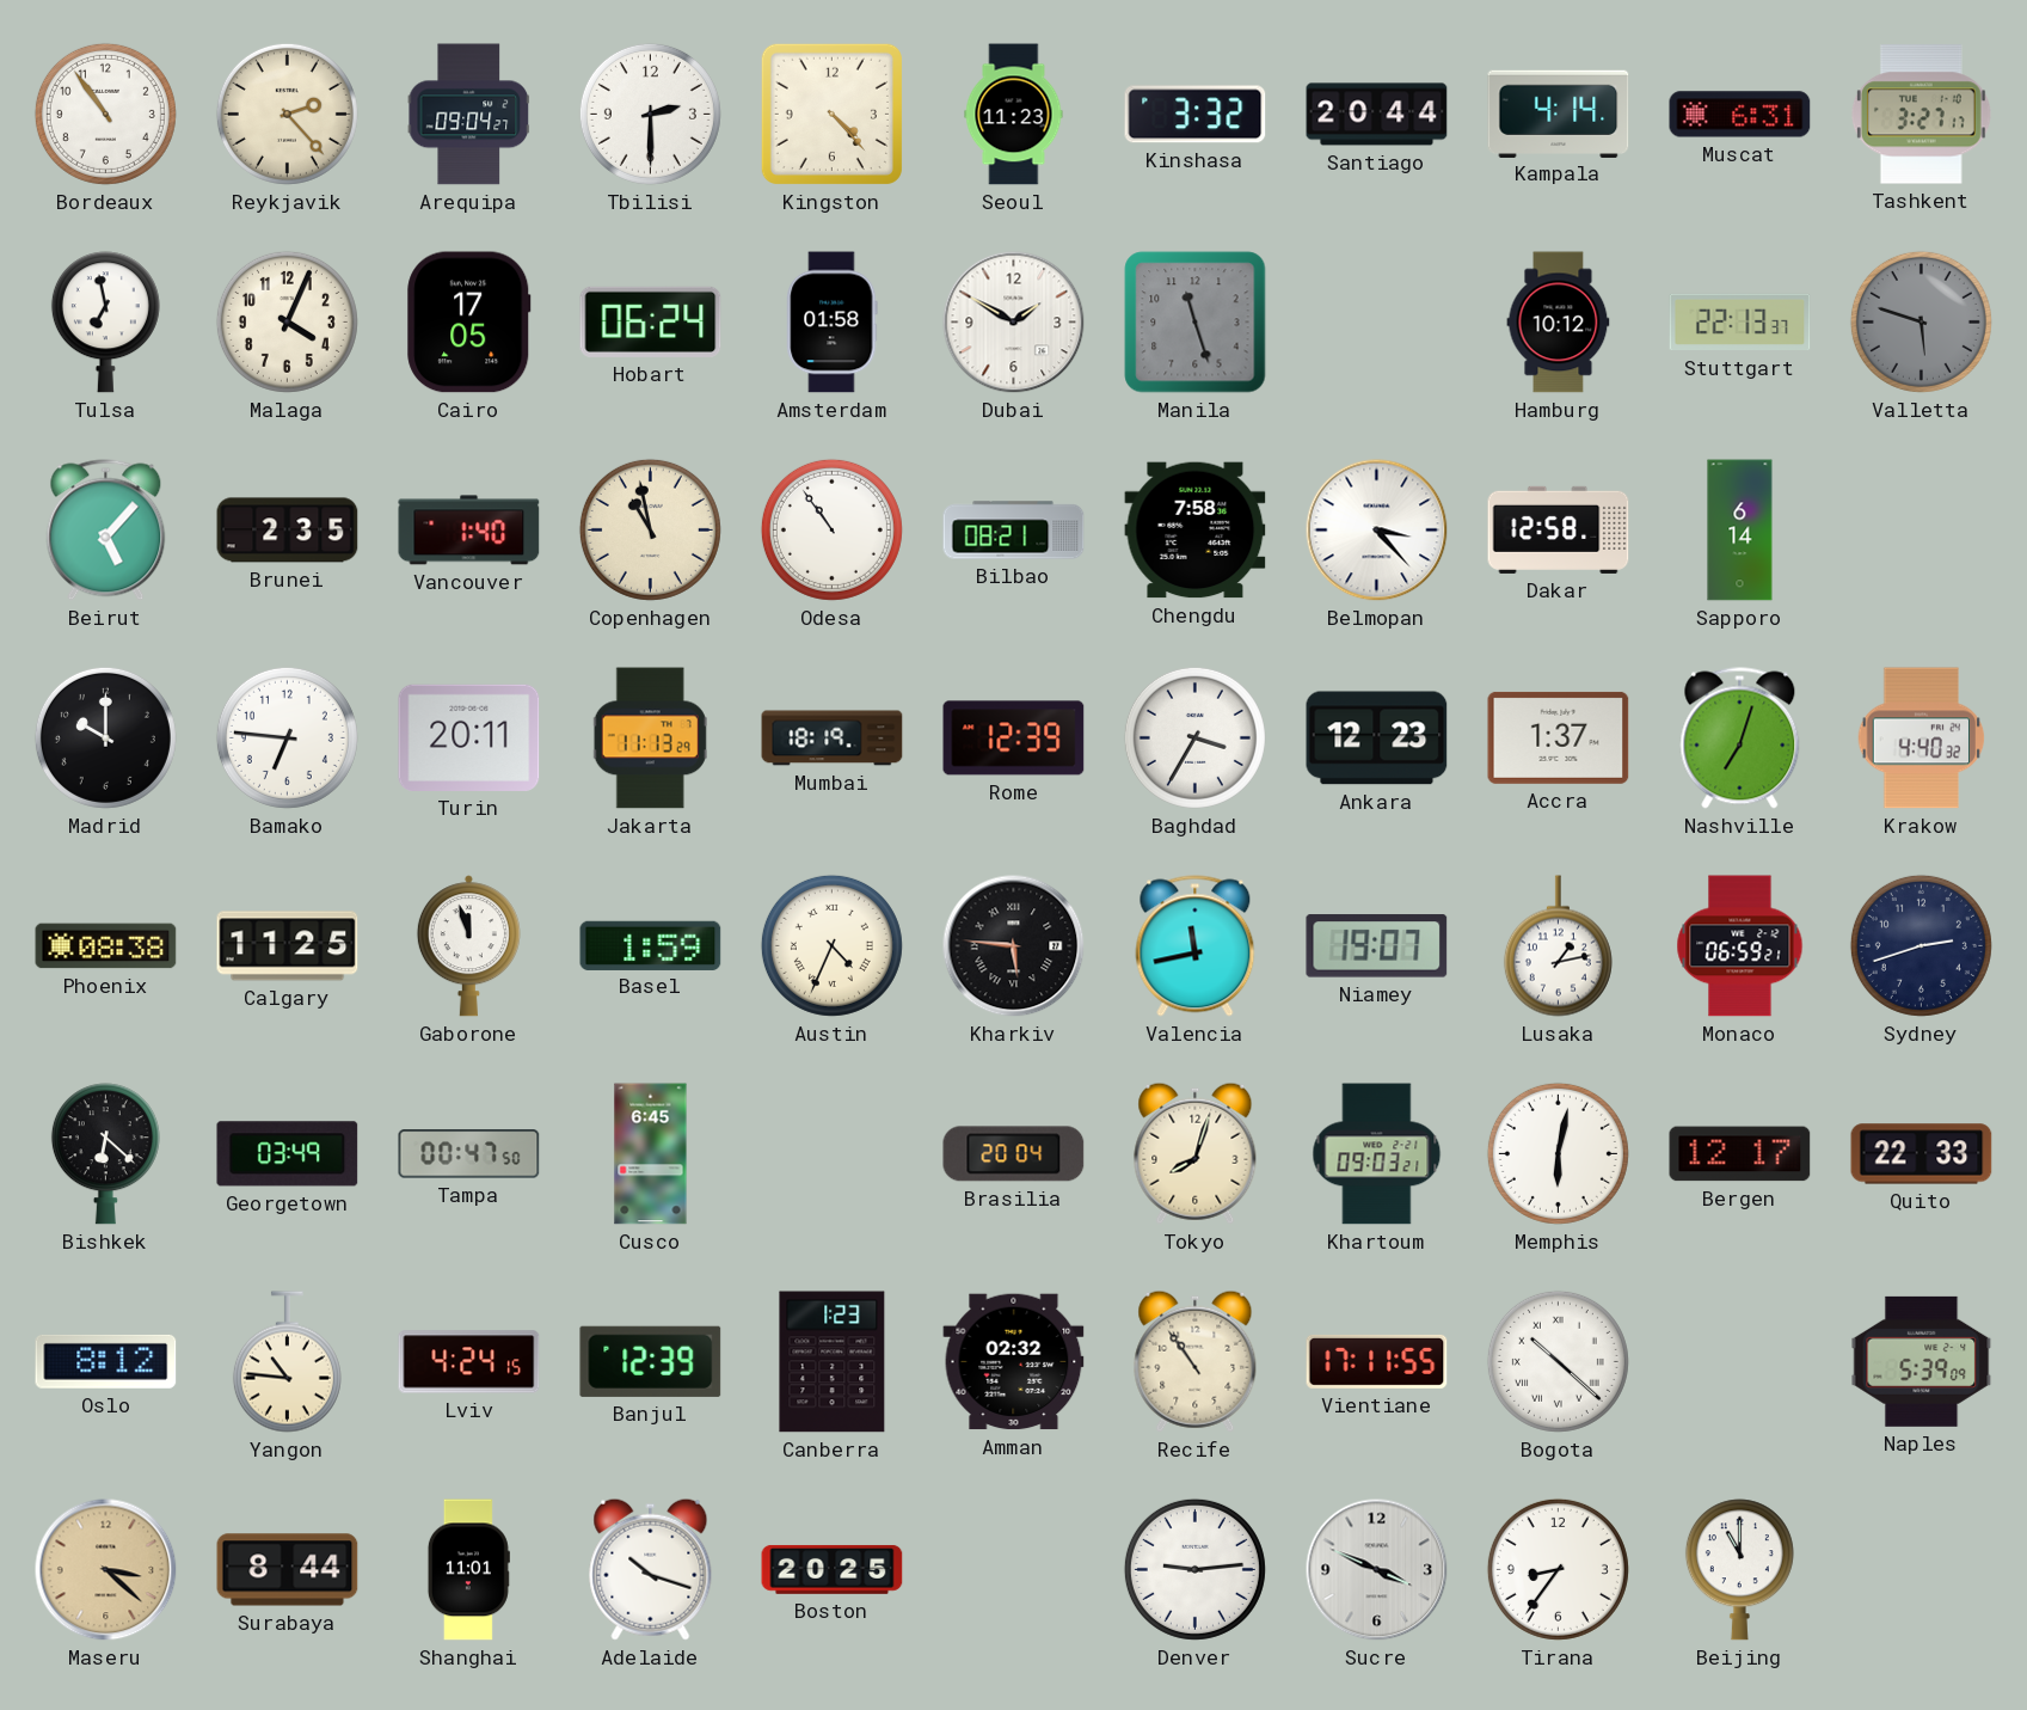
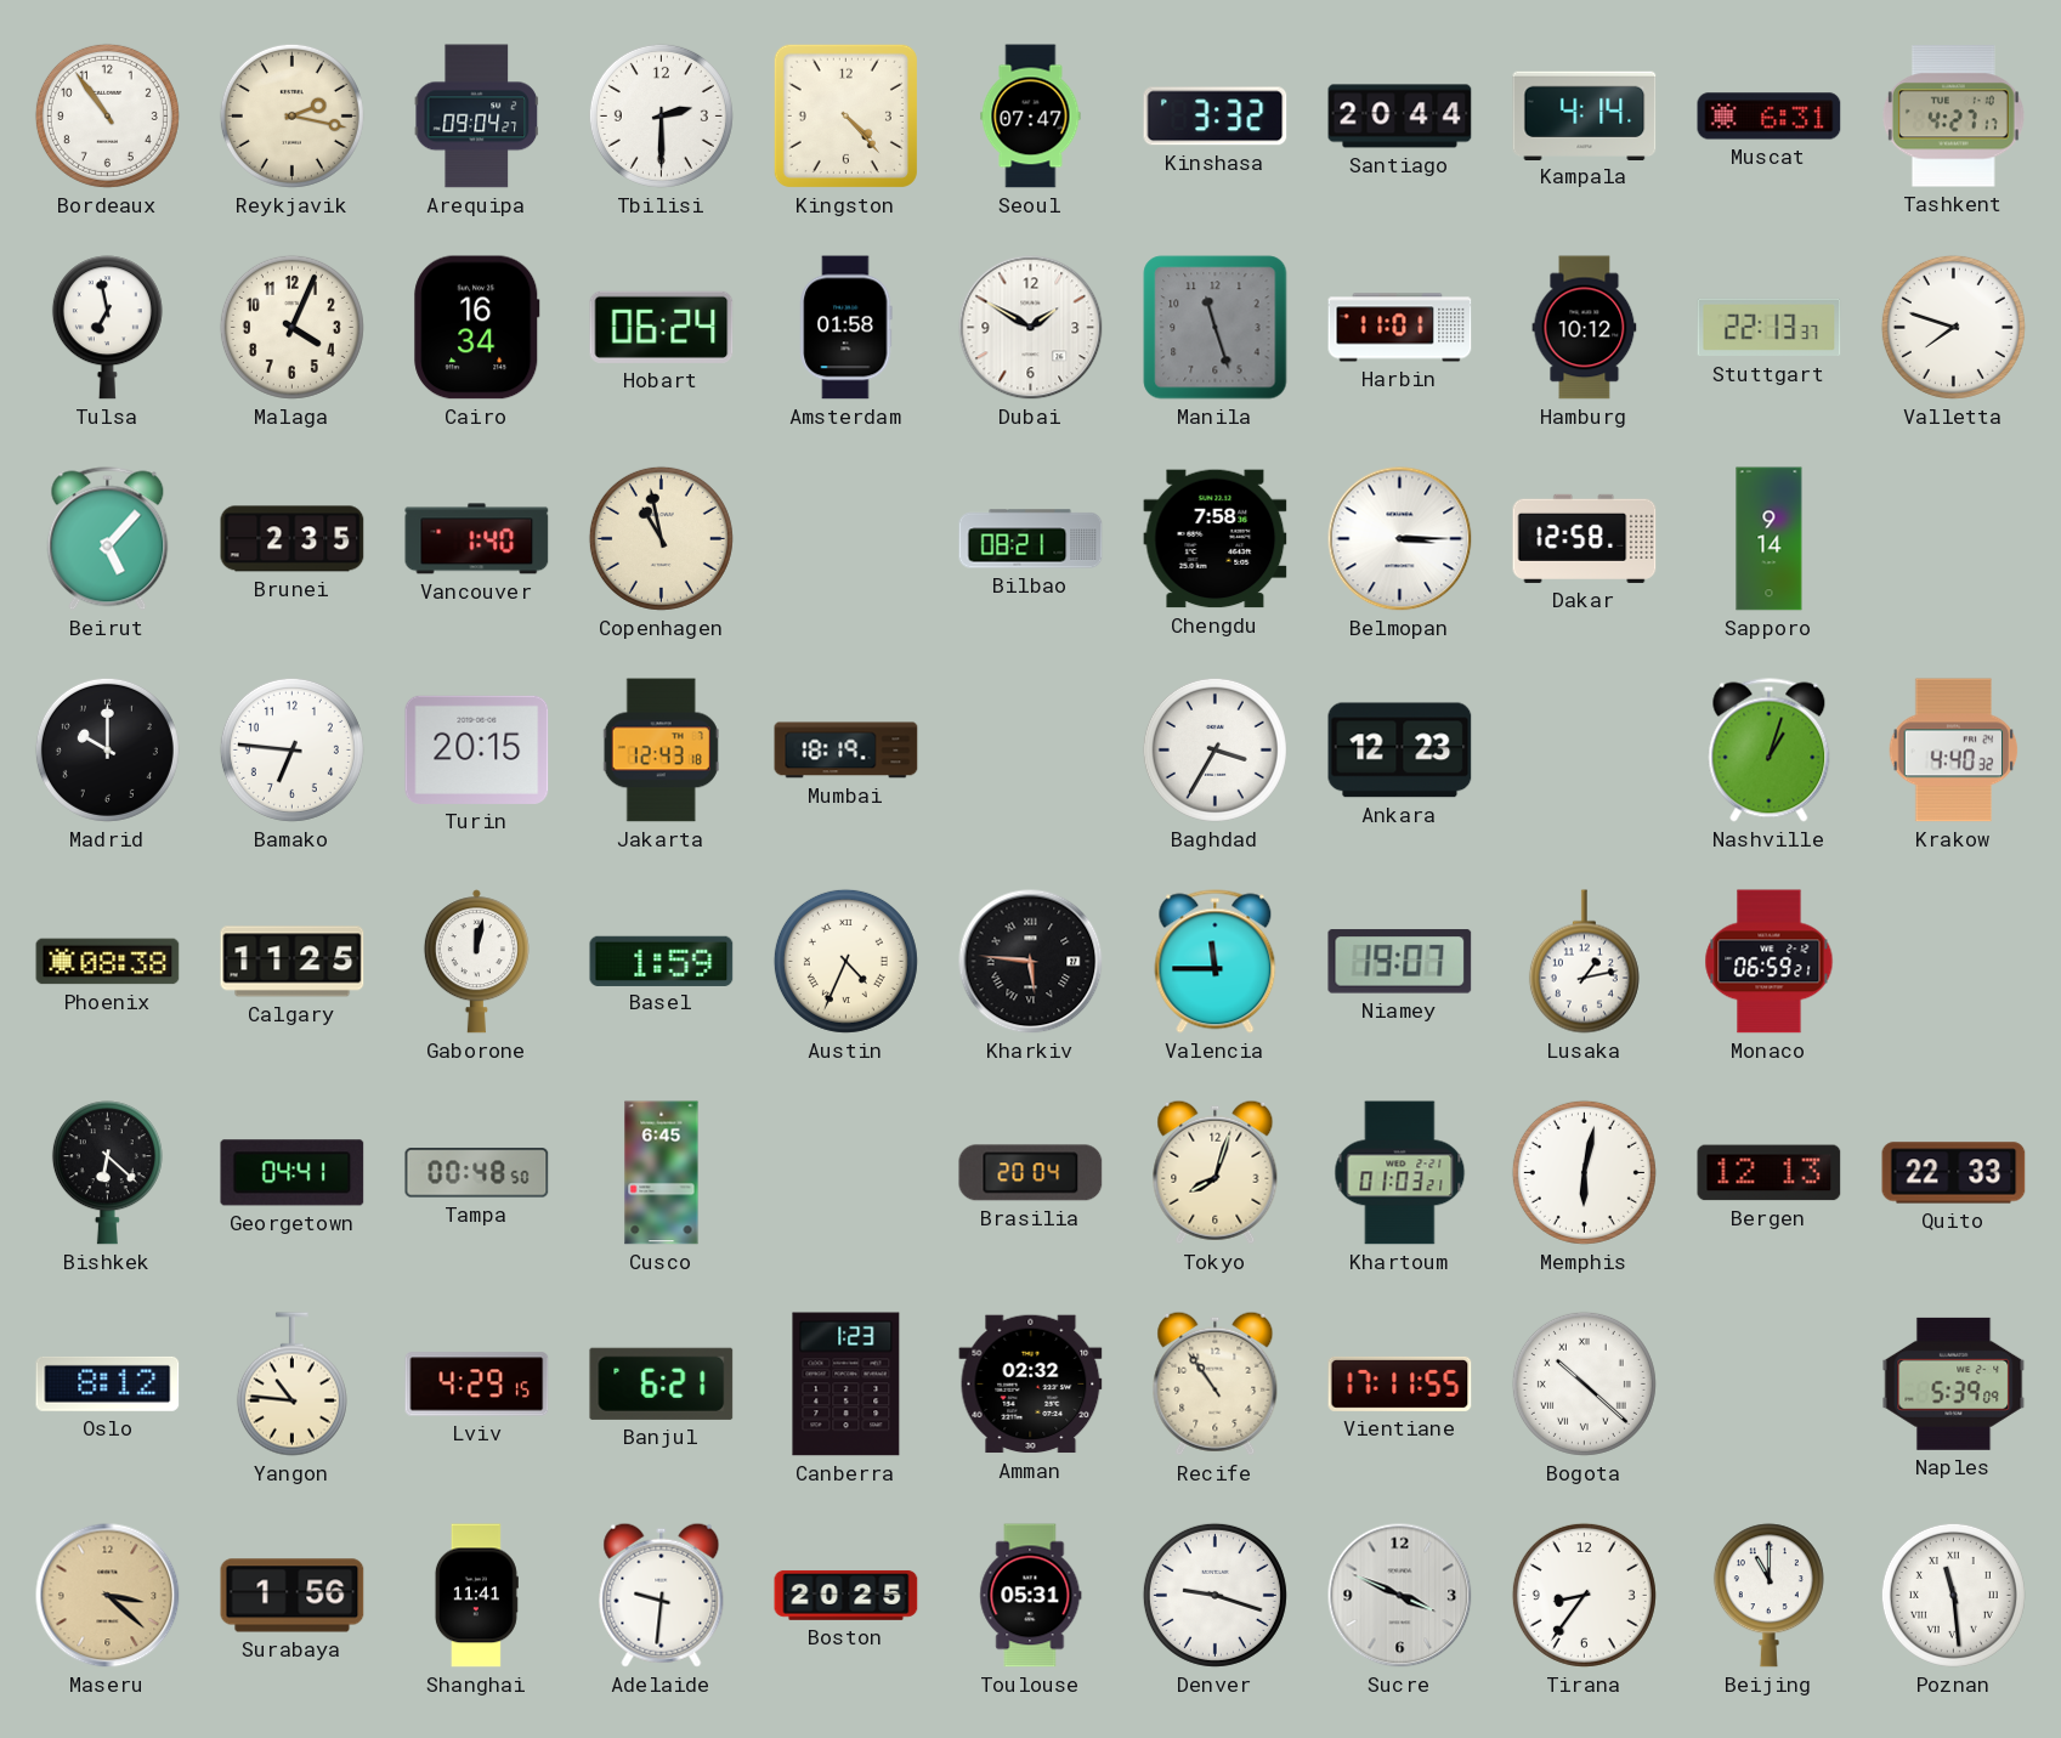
Reykjavik: 2:23 -> 2:17 (291, 115)
Seoul: 11:23 -> 07:47 (1031, 117)
Tashkent: 3:27 -> 4:27 (1953, 117)
Cairo: 17:05 -> 16:34 (477, 328)
Harbin: none -> 11:01 (1400, 328)
Valletta: 5:48 -> 7:48 (1953, 327)
Valletta dial: grey -> white (1953, 327)
Odesa: 10:54 -> none (831, 529)
Belmopan: 3:23 -> 3:15 (1400, 539)
Sapporo: 6:14 -> 9:14 (1770, 539)
Turin: 20:11 -> 20:15 (477, 749)
Jakarta: 11:13 -> 12:43 (661, 751)
Rome: 12:39 -> none (1014, 738)
Accra: 1:37 -> none (1559, 737)
Nashville: 7:03 -> 1:03 (1770, 751)
Gaborone: 11:57 -> 12:02 (476, 962)
Valencia: 11:43 -> 11:45 (1216, 962)
Sydney: 2:42 -> none (1921, 945)
Georgetown: 03:49 -> 04:41 (293, 1173)
Tampa: 00:47 -> 00:48 (477, 1173)
Khartoum: 09:03 -> 01:03 (1400, 1173)
Bergen: 12:17 -> 12:13 (1770, 1173)
Lviv: 4:24 -> 4:29 (477, 1385)
Banjul: 12:39 -> 6:21 (662, 1383)
Surabaya: 8:44 -> 1:56 (293, 1596)
Shanghai: 11:01 -> 11:41 (476, 1596)
Adelaide: 10:18 -> 9:31 (662, 1595)
Toulouse: none -> 05:31 (1031, 1596)
Denver: 9:14 -> 9:18 (1214, 1595)
Poznan: none -> 11:29 (1953, 1595)
